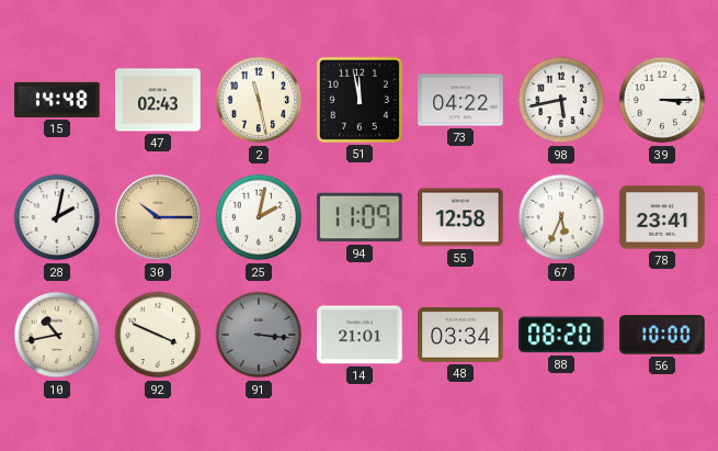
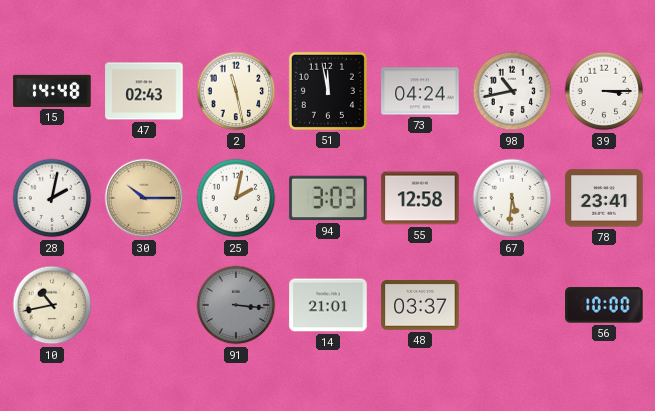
73: 04:22 -> 04:24 (420, 91)
98: 5:43 -> 10:43 (512, 91)
94: 11:09 -> 3:03 (328, 198)
67: 5:34 -> 5:31 (512, 198)
92: 3:49 -> none (158, 335)
48: 03:34 -> 03:37 (420, 306)
88: 08:20 -> none (561, 335)
